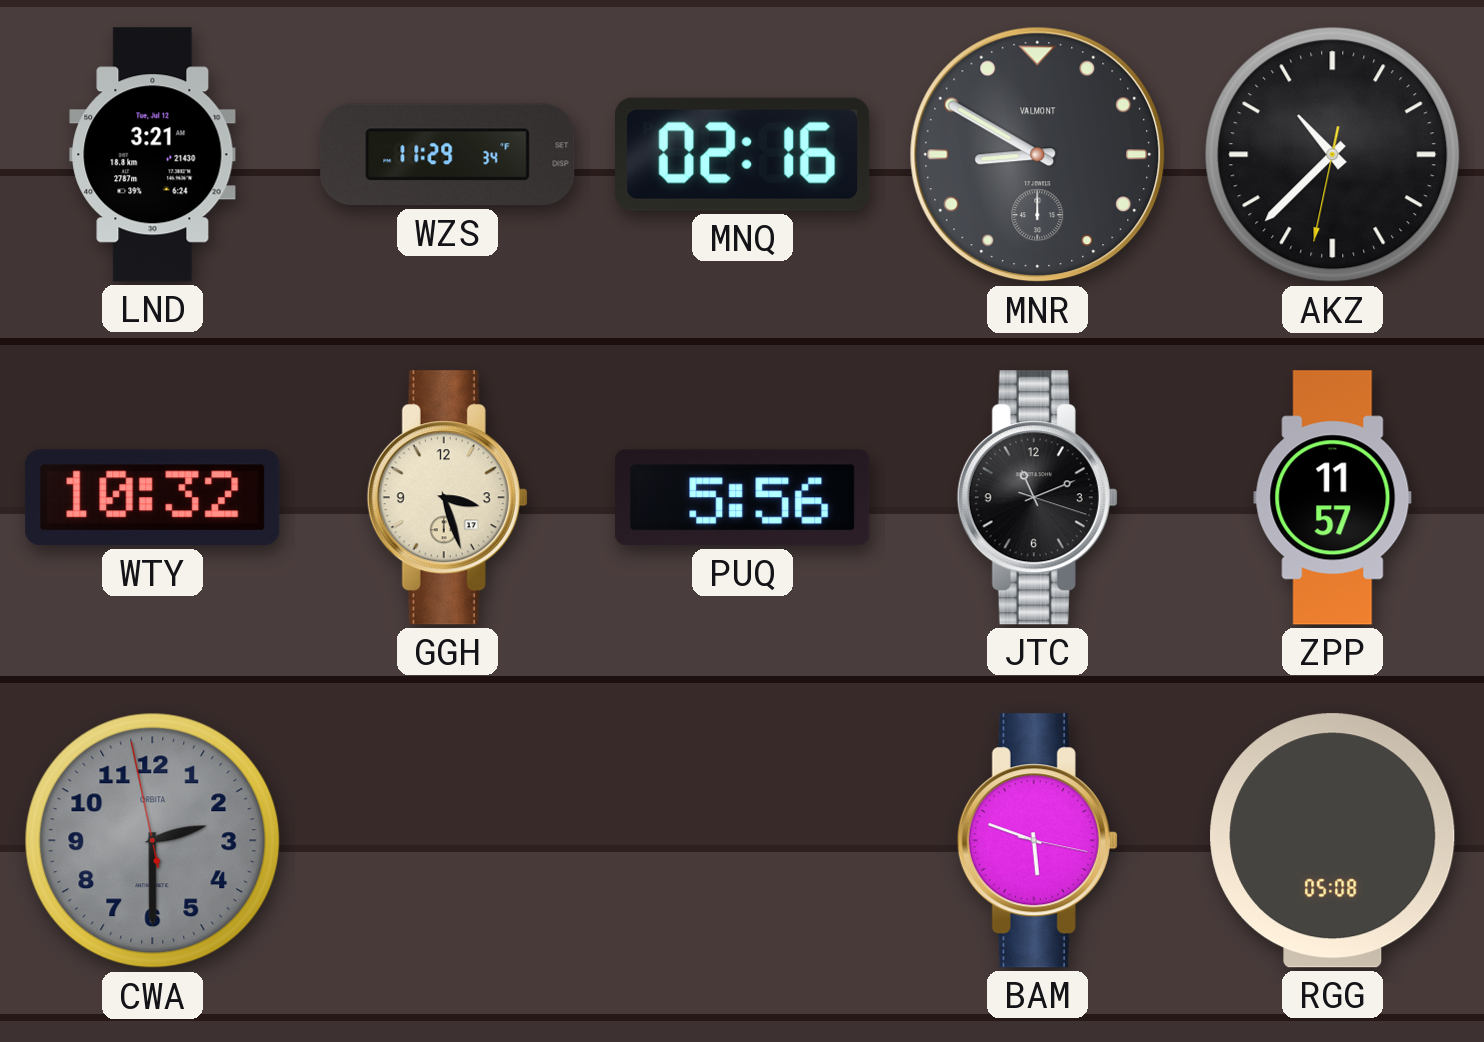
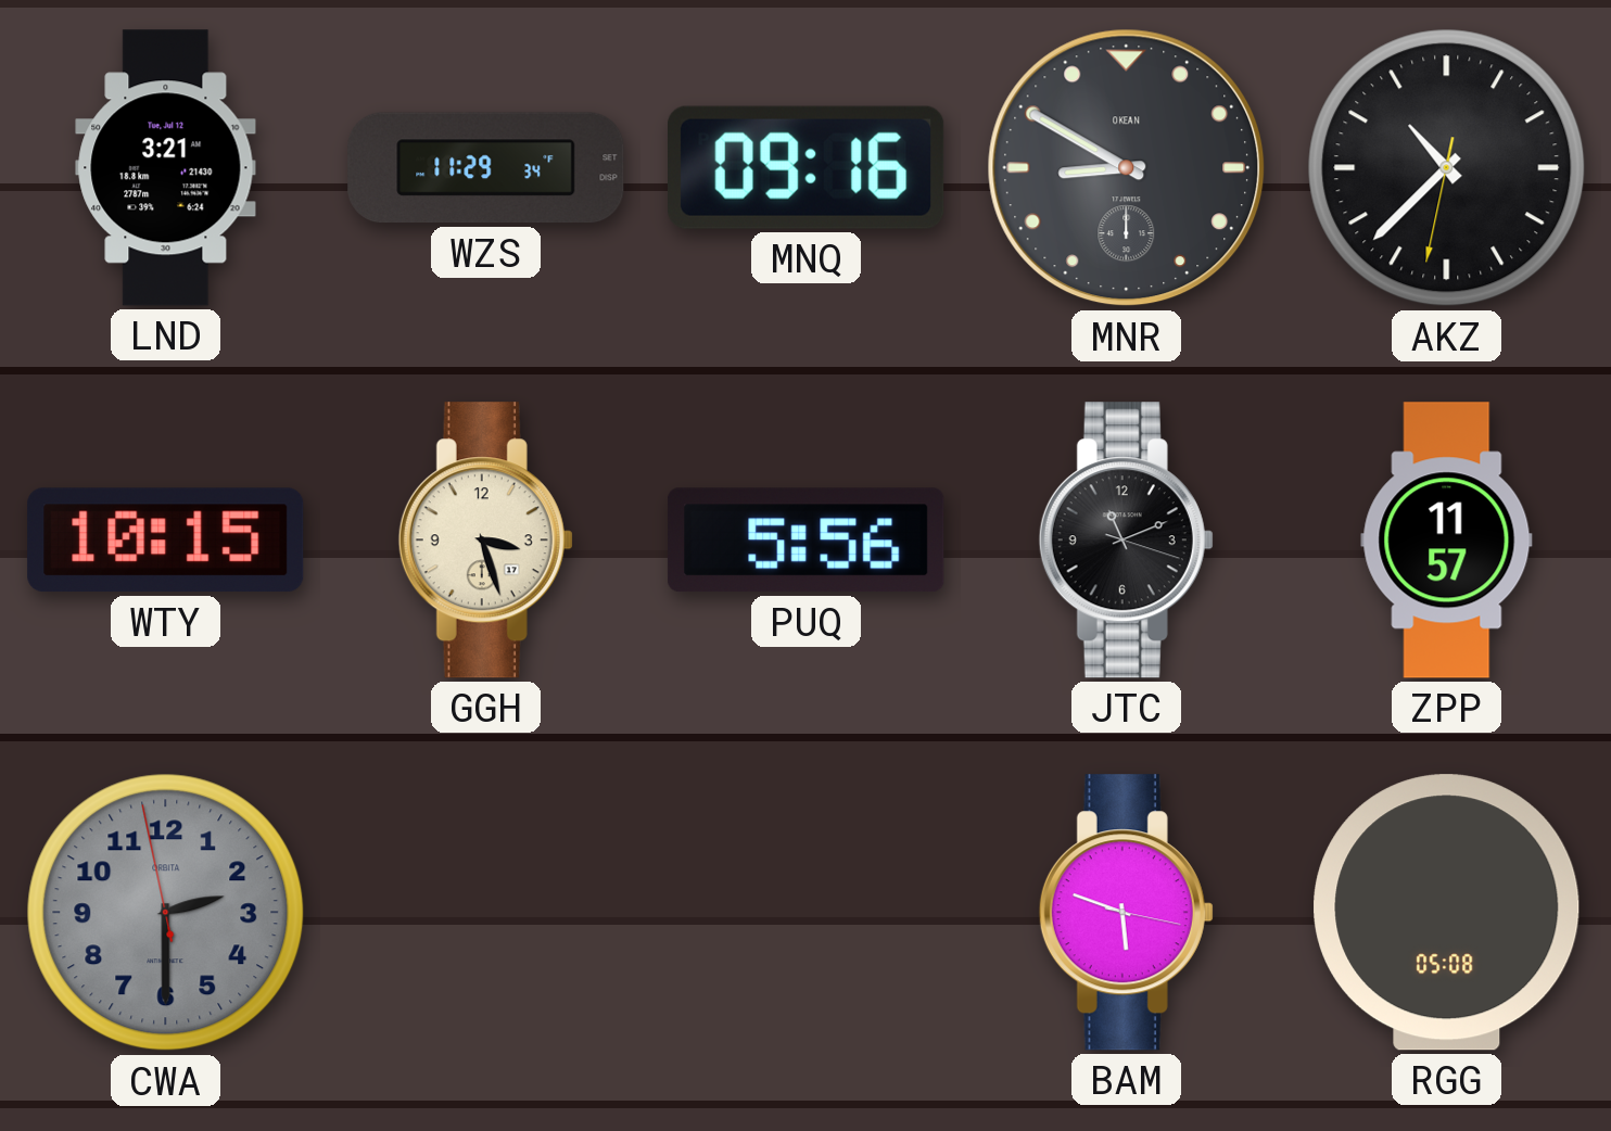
MNQ: 02:16 -> 09:16 (807, 167)
MNR brand: VALMONT -> OKEAN (1127, 168)
WTY: 10:32 -> 10:15 (166, 541)
